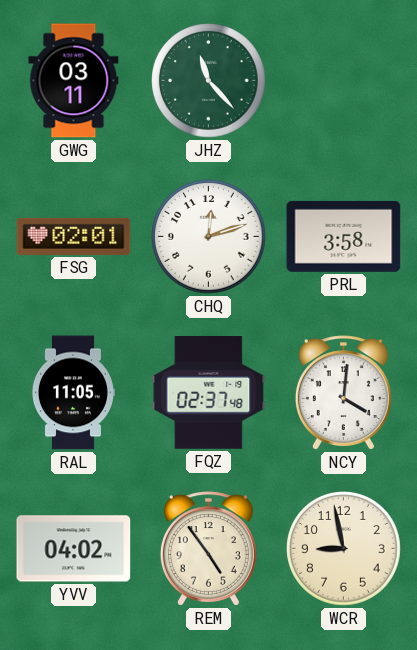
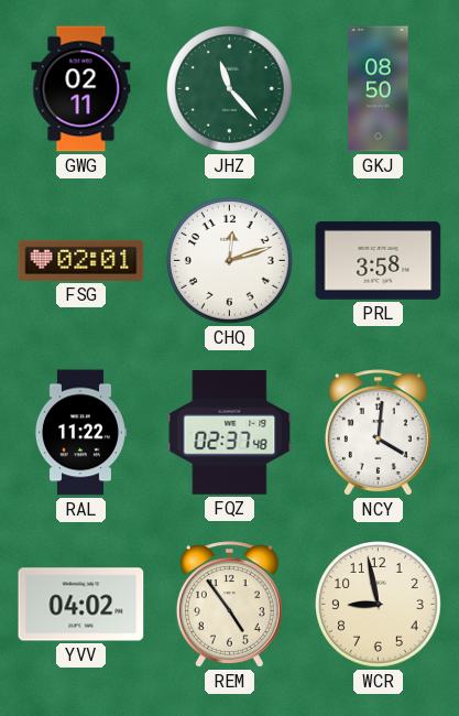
GWG: 03:11 -> 02:11 (81, 89)
GKJ: none -> 08:50 (379, 89)
RAL: 11:05 -> 11:22 (80, 433)
